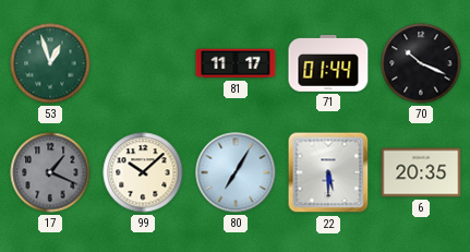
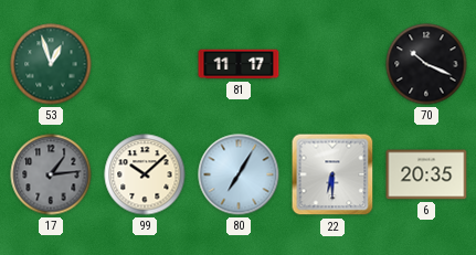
71: 01:44 -> none (328, 64)
17: 1:19 -> 1:14 (51, 174)
22: 5:30 -> 6:30 (332, 174)
